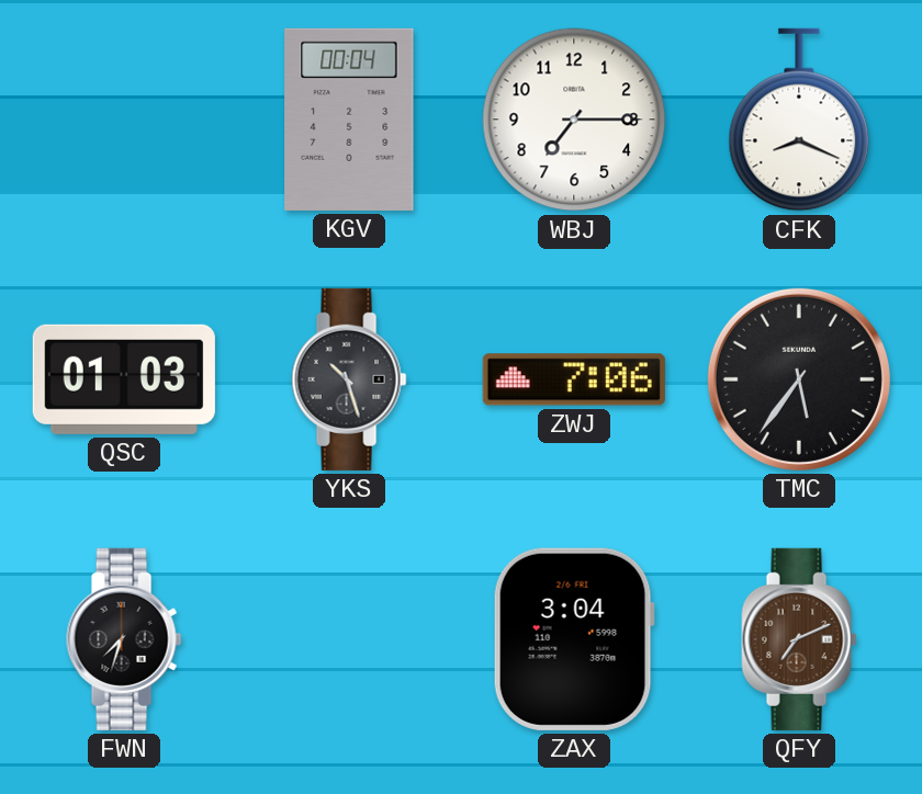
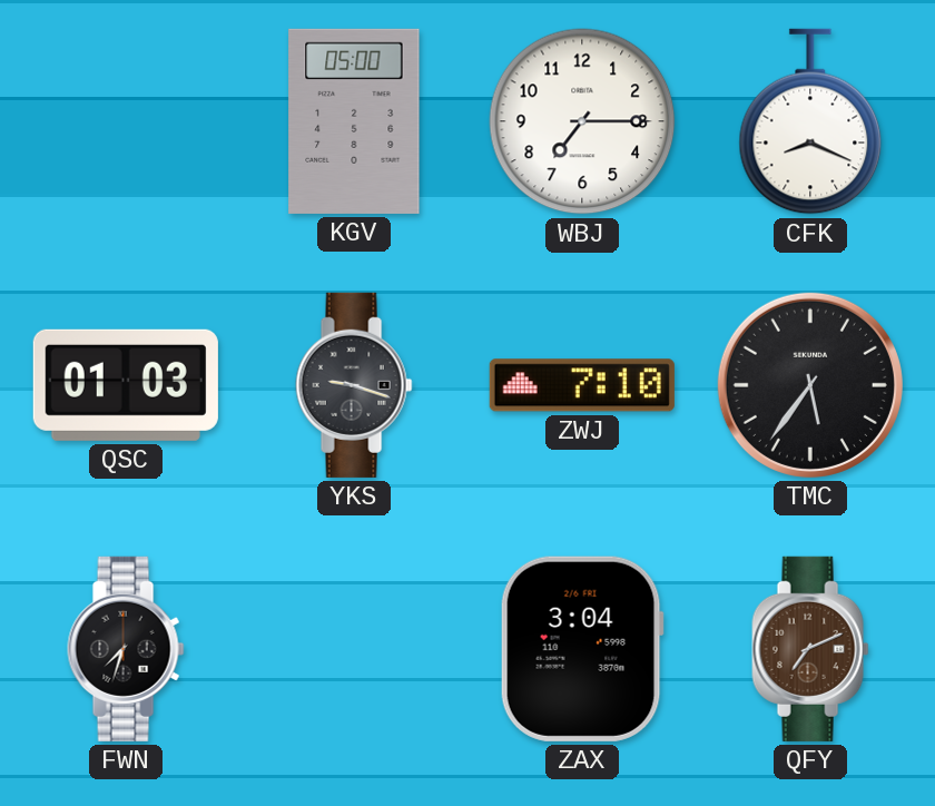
KGV: 00:04 -> 05:00 (354, 121)
YKS: 10:27 -> 9:18 (354, 385)
ZWJ: 7:06 -> 7:10 (582, 385)
